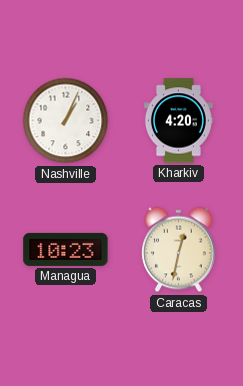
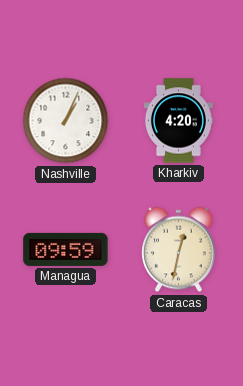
Managua: 10:23 -> 09:59 (66, 249)
